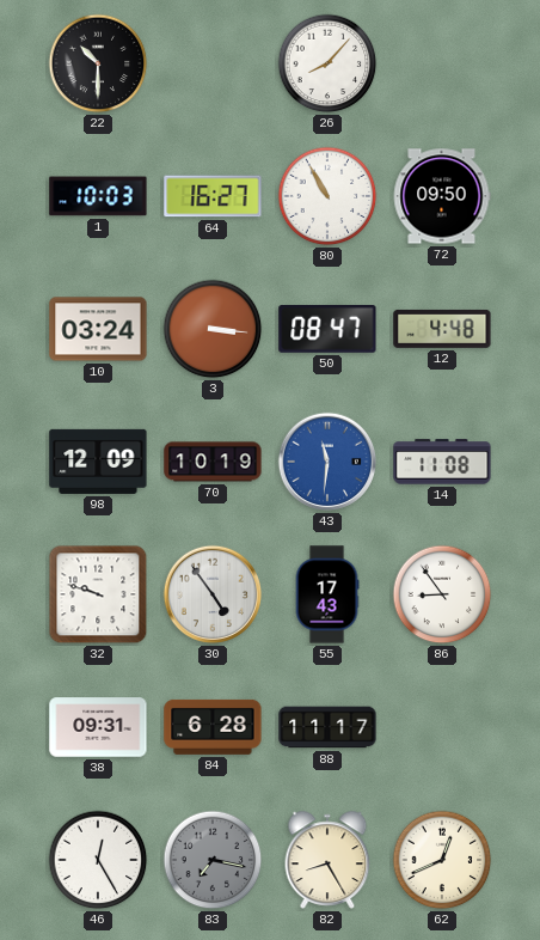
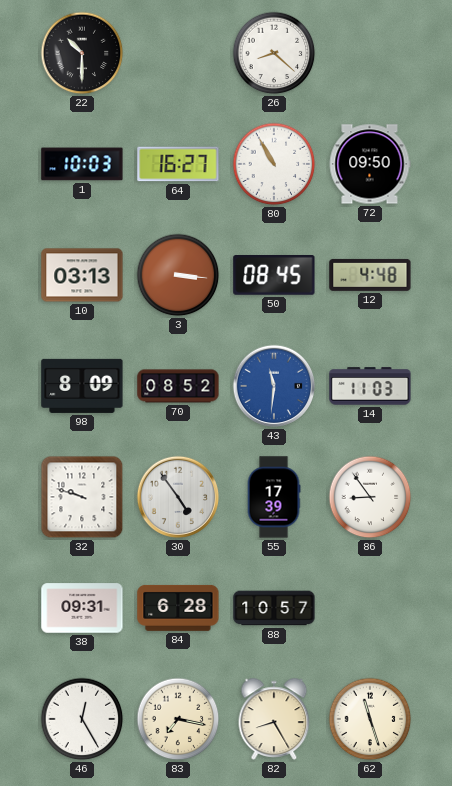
26: 8:07 -> 8:22 (274, 53)
10: 03:24 -> 03:13 (82, 275)
50: 08:47 -> 08:45 (274, 276)
98: 12:09 -> 8:09 (82, 386)
70: 10:19 -> 08:52 (178, 386)
14: 11:08 -> 11:03 (370, 386)
55: 17:43 -> 17:39 (274, 497)
88: 11:17 -> 10:57 (274, 608)
83 dial: grey -> cream (178, 719)
62: 12:41 -> 11:27 (370, 719)
